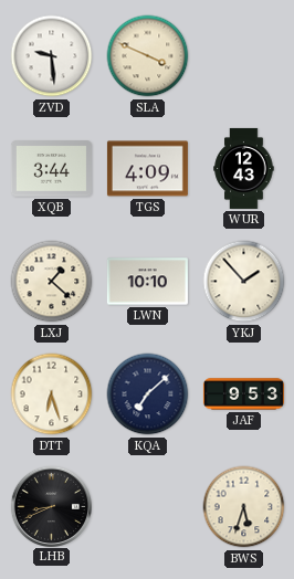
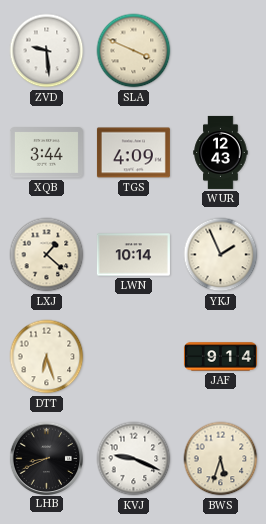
LWN: 10:10 -> 10:14 (133, 255)
YKJ: 1:53 -> 1:56 (221, 255)
KQA: 7:08 -> none (148, 394)
JAF: 9:53 -> 9:14 (220, 357)
KVJ: none -> 9:19 (134, 459)
